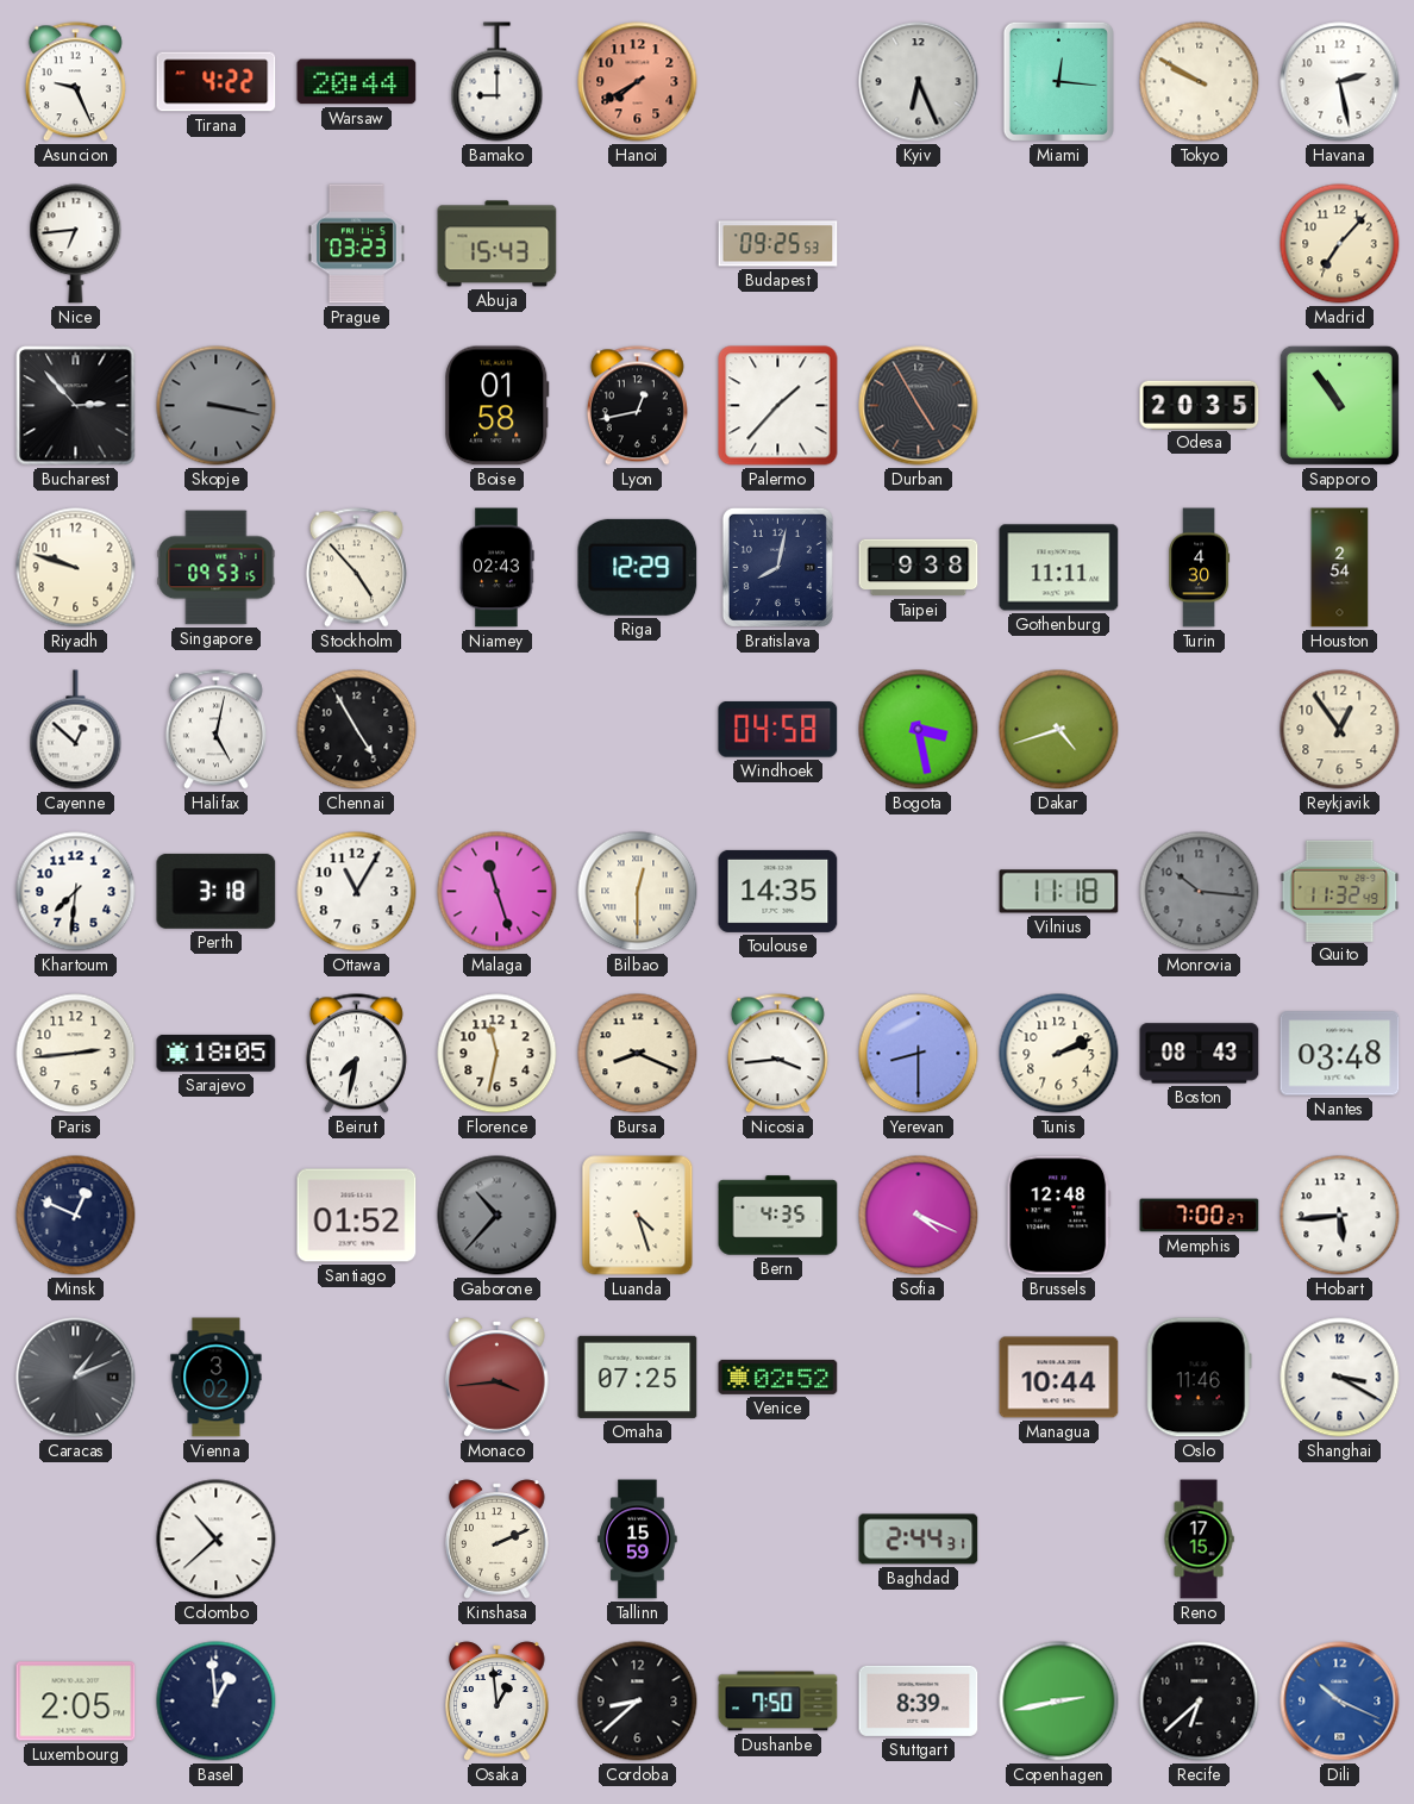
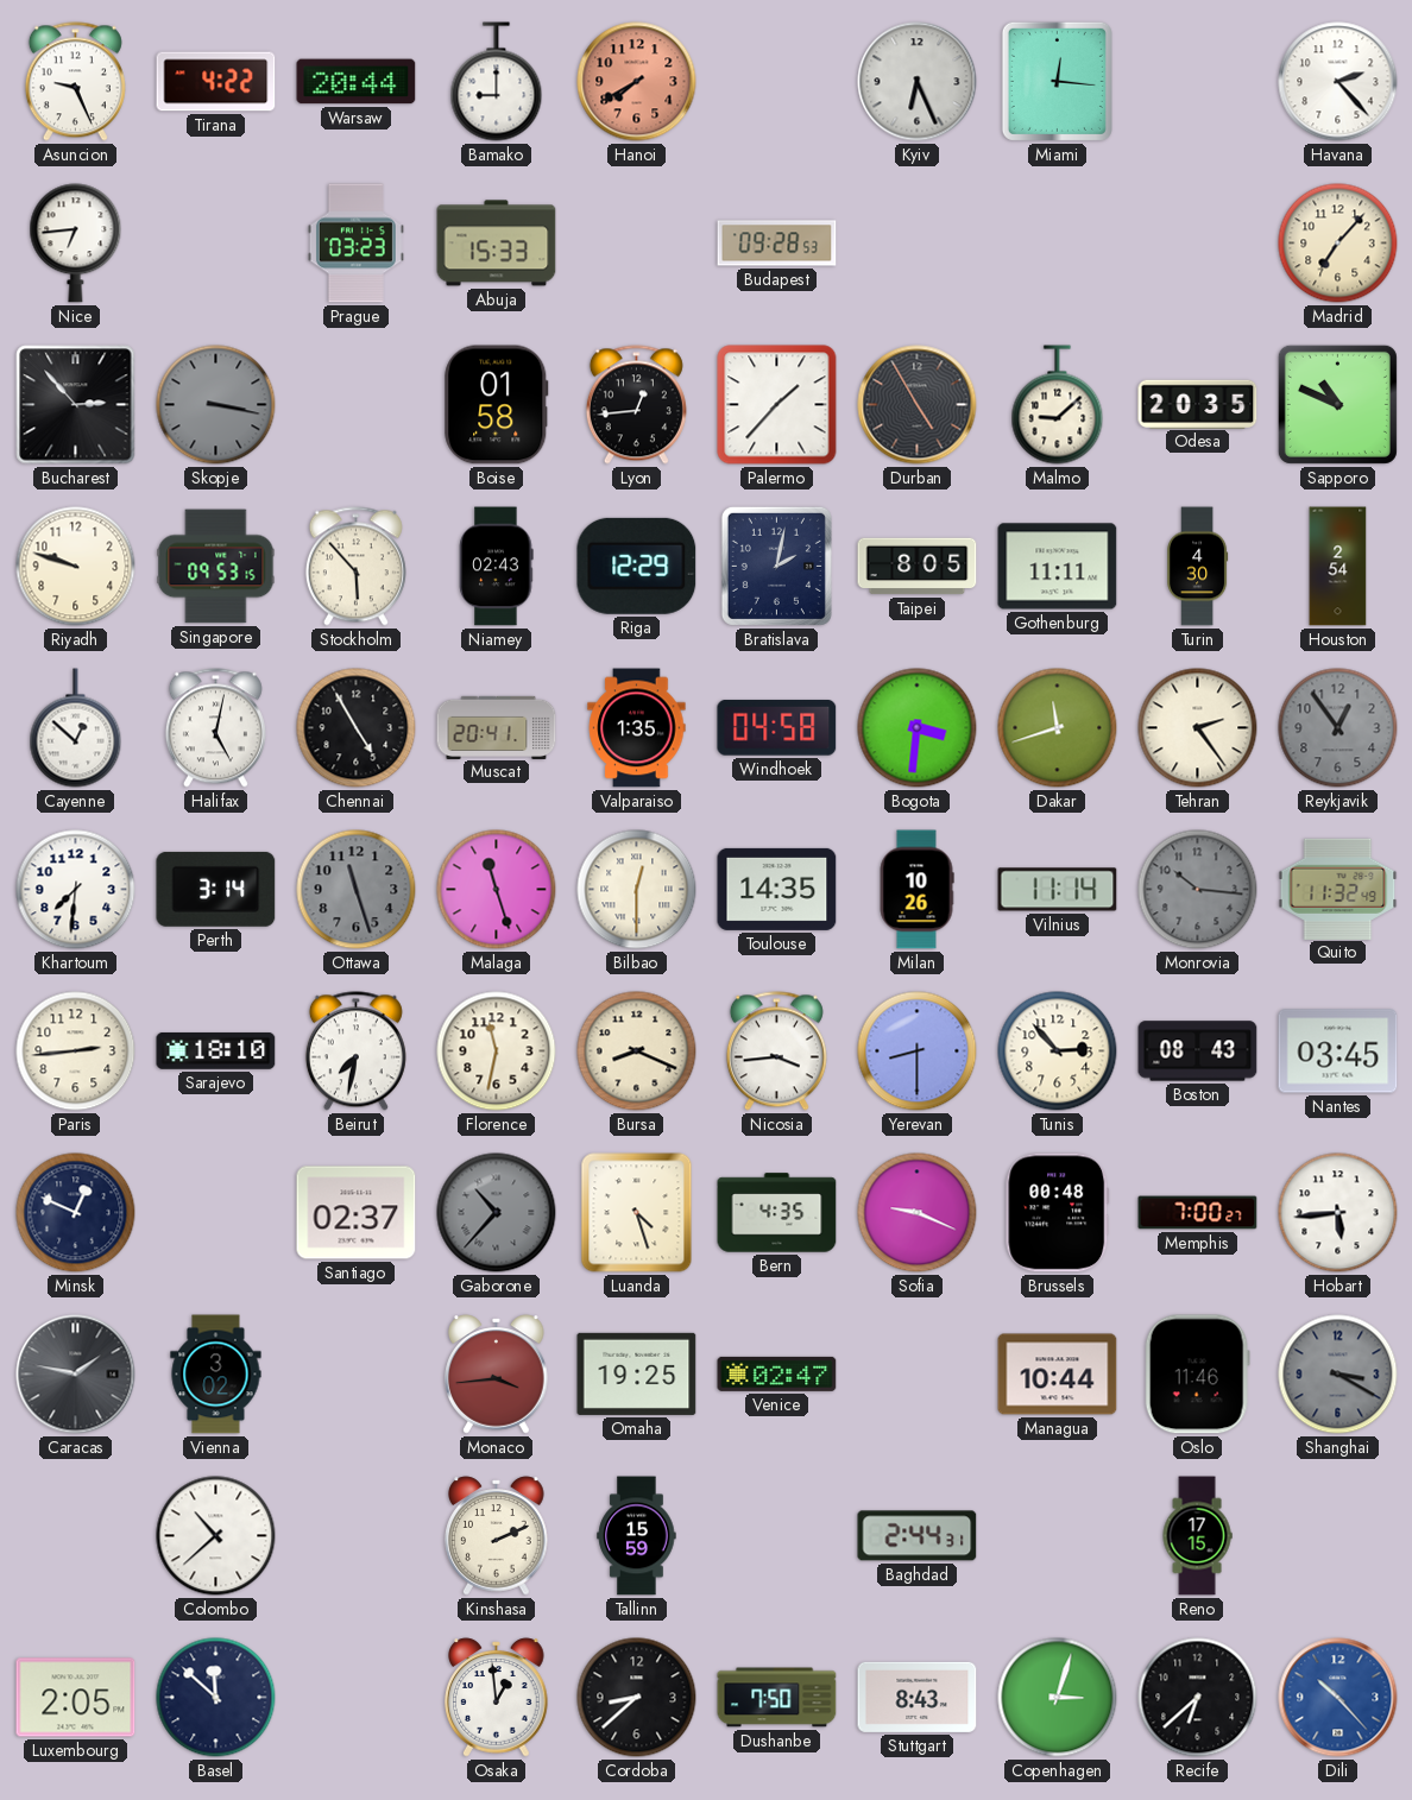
Tokyo: 9:50 -> none (1200, 82)
Havana: 2:28 -> 2:23 (1338, 82)
Abuja: 15:43 -> 15:33 (497, 244)
Budapest: 09:25 -> 09:28 (777, 244)
Lyon: 12:43 -> 12:44 (636, 405)
Malmo: none -> 9:08 (1058, 405)
Sapporo: 10:54 -> 10:49 (1337, 404)
Stockholm: 4:53 -> 5:53 (355, 567)
Bratislava: 8:02 -> 2:02 (776, 566)
Taipei: 9:38 -> 8:05 (918, 567)
Muscat: none -> 20:41 (497, 727)
Valparaiso: none -> 1:35 (637, 728)
Bogota: 3:28 -> 3:31 (918, 728)
Dakar: 4:42 -> 11:42 (1058, 728)
Tehran: none -> 2:24 (1198, 728)
Reykjavik dial: cream -> grey (1338, 728)
Perth: 3:18 -> 3:14 (216, 889)
Ottawa: 11:05 -> 11:27 (357, 890)
Ottawa dial: white -> grey (357, 890)
Milan: none -> 10:26 (916, 890)
Vilnius: 11:18 -> 11:14 (1058, 890)
Sarajevo: 18:05 -> 18:10 (216, 1050)
Tunis: 2:11 -> 2:53 (1058, 1051)
Nantes: 03:48 -> 03:45 (1338, 1051)
Santiago: 01:52 -> 02:37 (357, 1213)
Sofia: 4:19 -> 9:19 (918, 1213)
Brussels: 12:48 -> 00:48 (1058, 1213)
Caracas: 1:11 -> 1:47 (76, 1375)
Omaha: 07:25 -> 19:25 (637, 1373)
Venice: 02:52 -> 02:47 (777, 1373)
Shanghai dial: white -> grey (1338, 1375)
Basel: 12:59 -> 11:52 (216, 1698)
Stuttgart: 8:39 -> 8:43 (918, 1697)
Copenhagen: 2:43 -> 3:03 (1058, 1698)
Dili: 10:19 -> 10:23 (1338, 1698)
